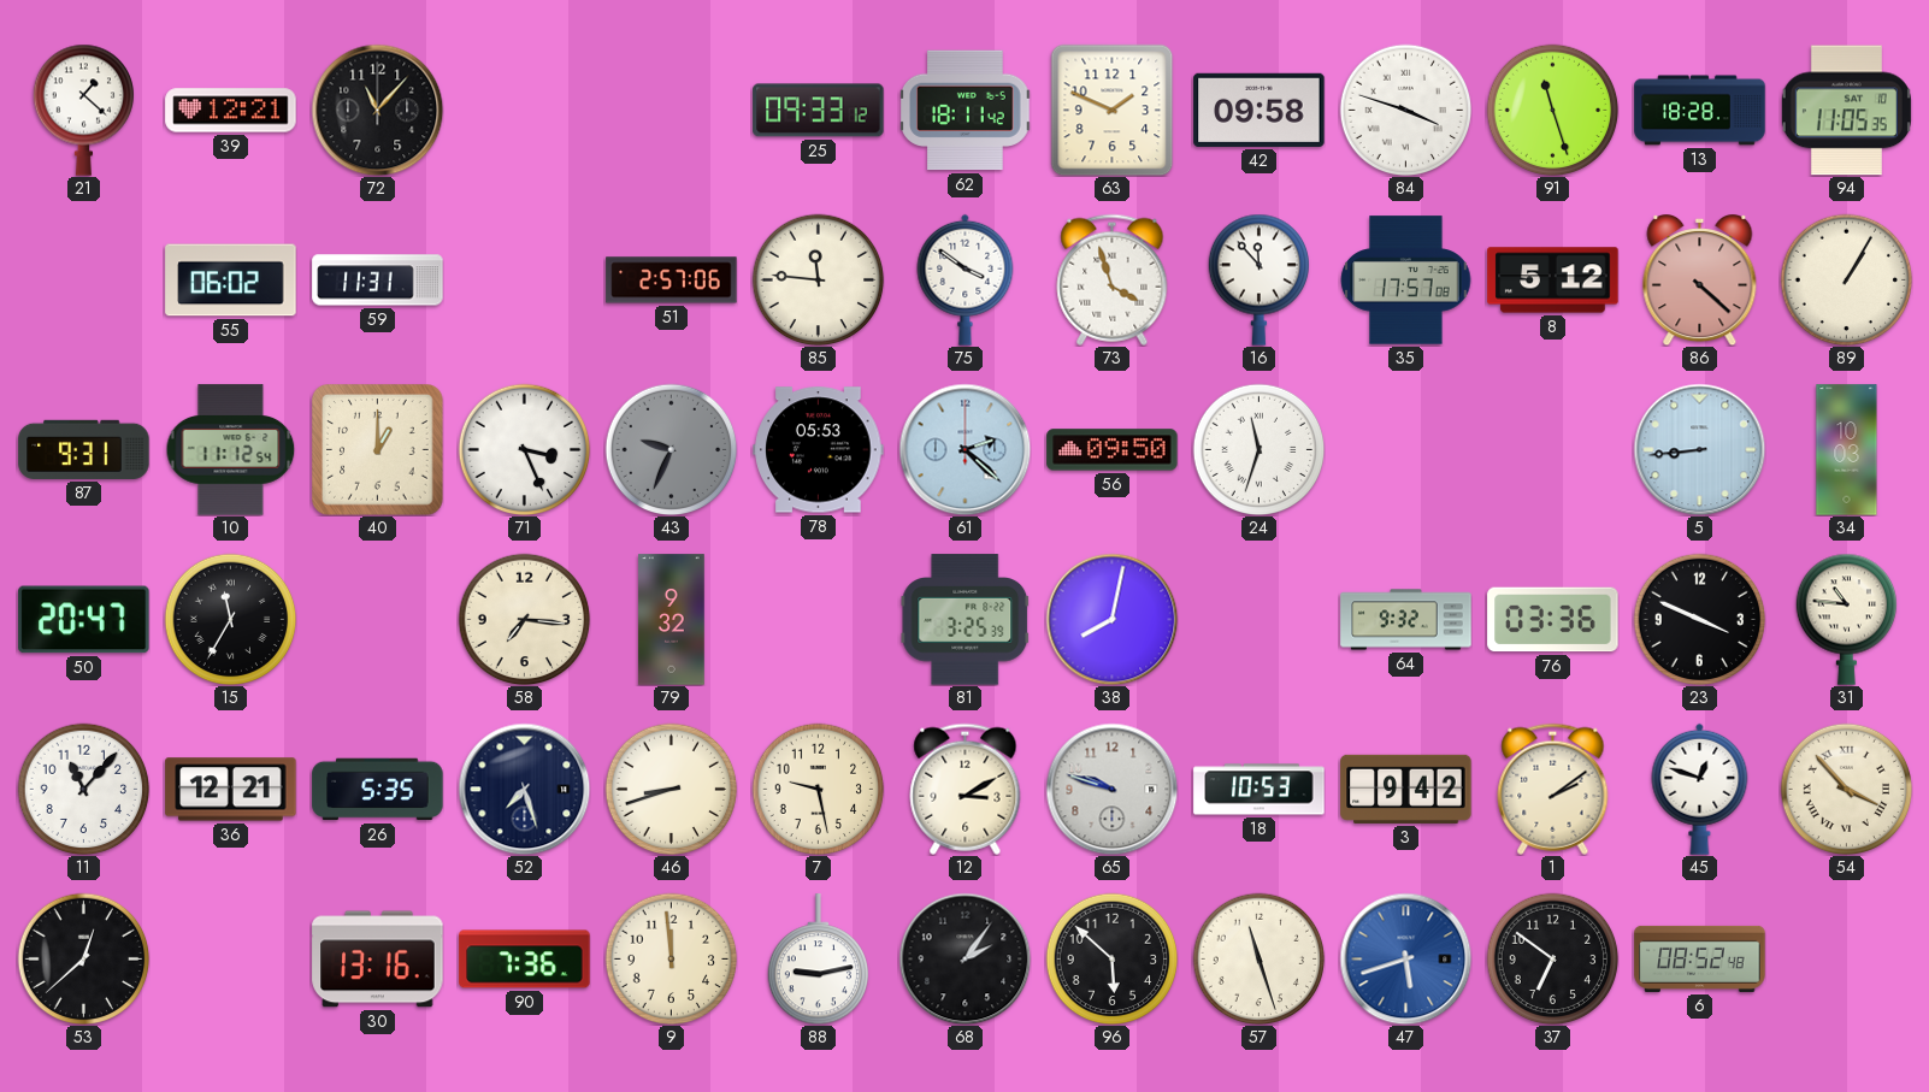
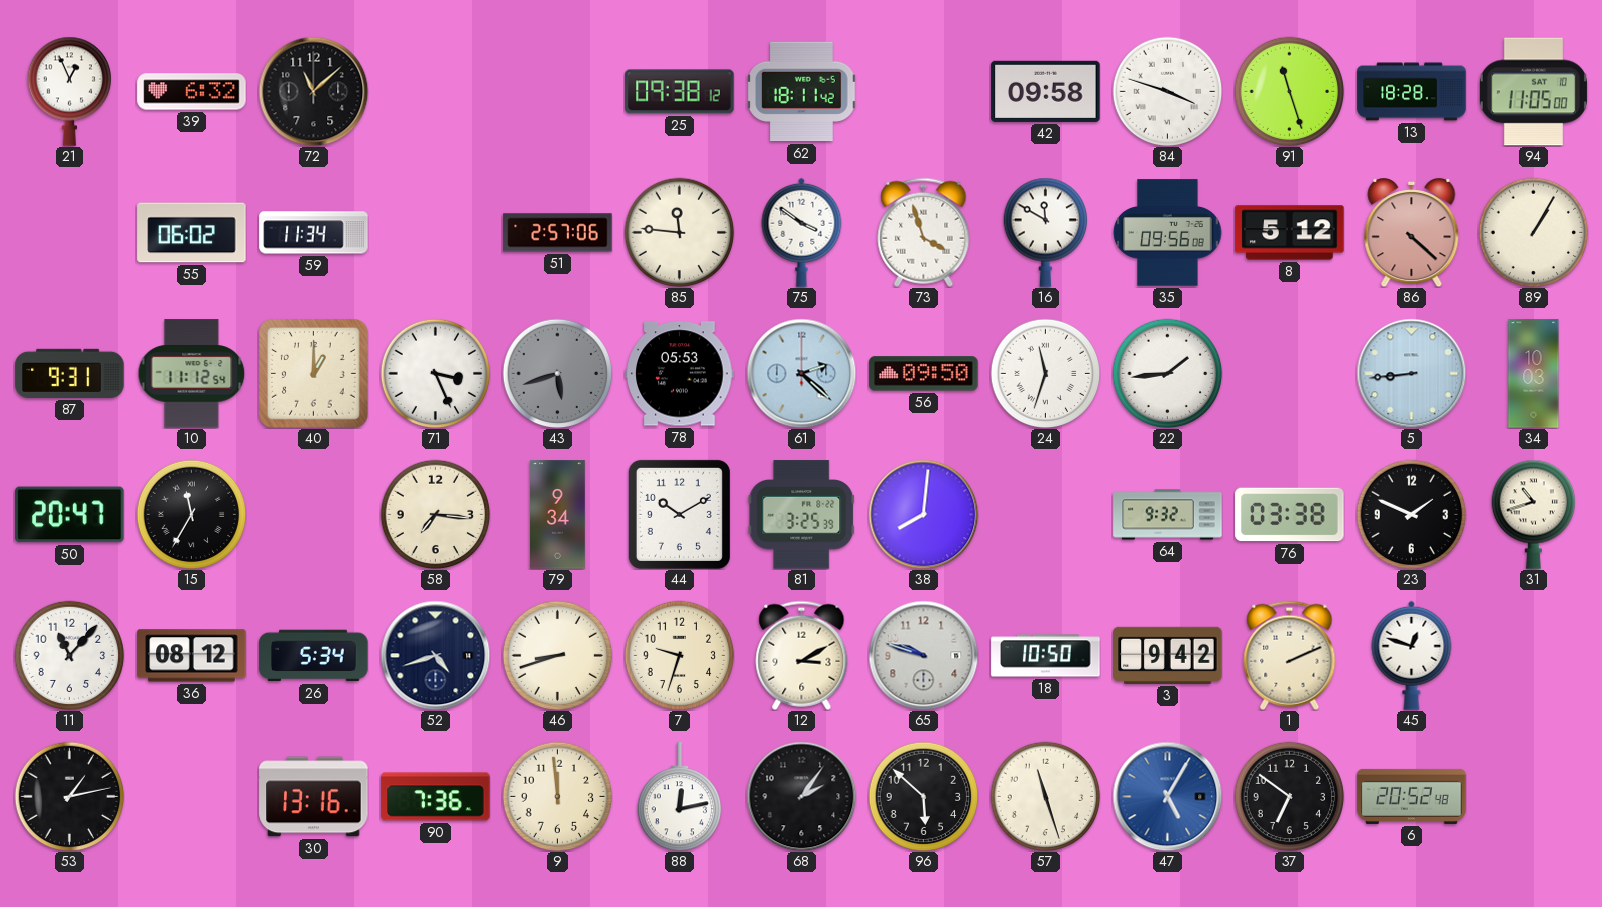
21: 1:22 -> 12:56 (69, 91)
39: 12:21 -> 6:32 (192, 92)
72: 11:07 -> 11:08 (313, 91)
25: 09:33 -> 09:38 (680, 92)
63: 1:49 -> none (1113, 110)
94: 11:05:35 -> 11:05:00 (1533, 92)
59: 11:31 -> 11:34 (314, 233)
16: 11:53 -> 11:50 (1045, 232)
35: 17:57 -> 09:56 (1168, 233)
43: 9:34 -> 5:42 (557, 373)
22: none -> 1:44 (1167, 373)
79: 9:32 -> 9:34 (558, 515)
44: none -> 10:10 (679, 514)
38: 8:02 -> 8:01 (923, 514)
76: 03:36 -> 03:38 (1290, 515)
23: 3:49 -> 1:49 (1411, 514)
31: 10:46 -> 10:42 (1533, 514)
36: 12:21 -> 08:12 (192, 656)
26: 5:35 -> 5:34 (314, 656)
52: 7:27 -> 4:42 (435, 655)
7: 9:28 -> 9:33 (679, 655)
18: 10:53 -> 10:50 (1046, 656)
1: 2:09 -> 2:11 (1290, 655)
54: 3:53 -> none (1846, 789)
53: 12:38 -> 1:13 (69, 796)
88: 9:13 -> 12:13 (679, 797)
47: 5:42 -> 5:05 (1167, 796)
6: 08:52 -> 20:52 (1412, 796)
